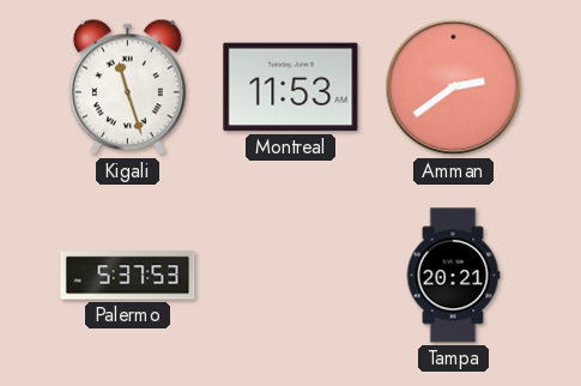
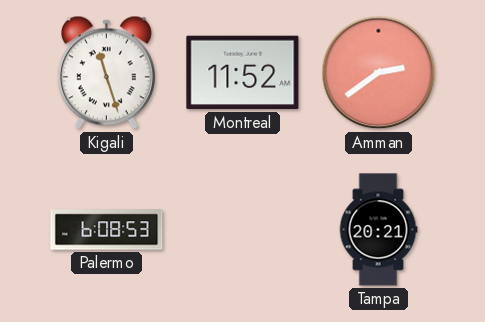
Montreal: 11:53 -> 11:52 (243, 73)
Palermo: 5:37 -> 6:08 (107, 230)
